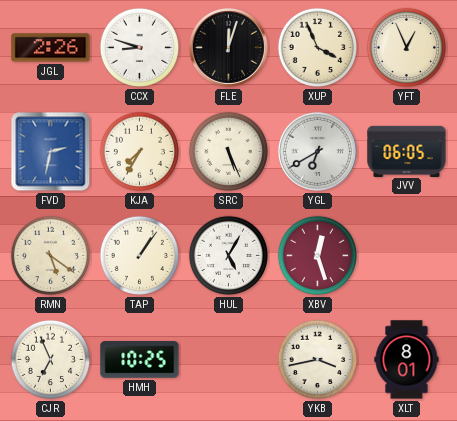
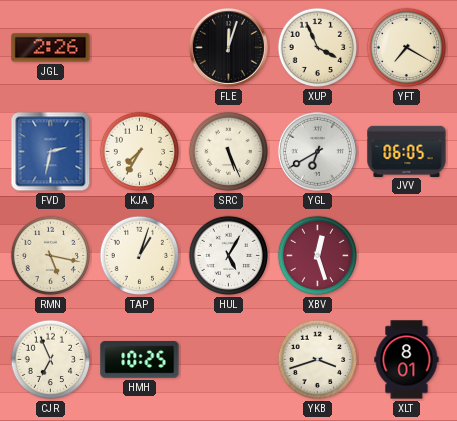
CCX: 8:48 -> none (140, 48)
YFT: 12:56 -> 7:20 (407, 48)
RMN: 5:21 -> 5:17 (51, 256)
TAP: 1:06 -> 1:03 (140, 256)
YKB: 3:43 -> 3:42 (318, 360)
